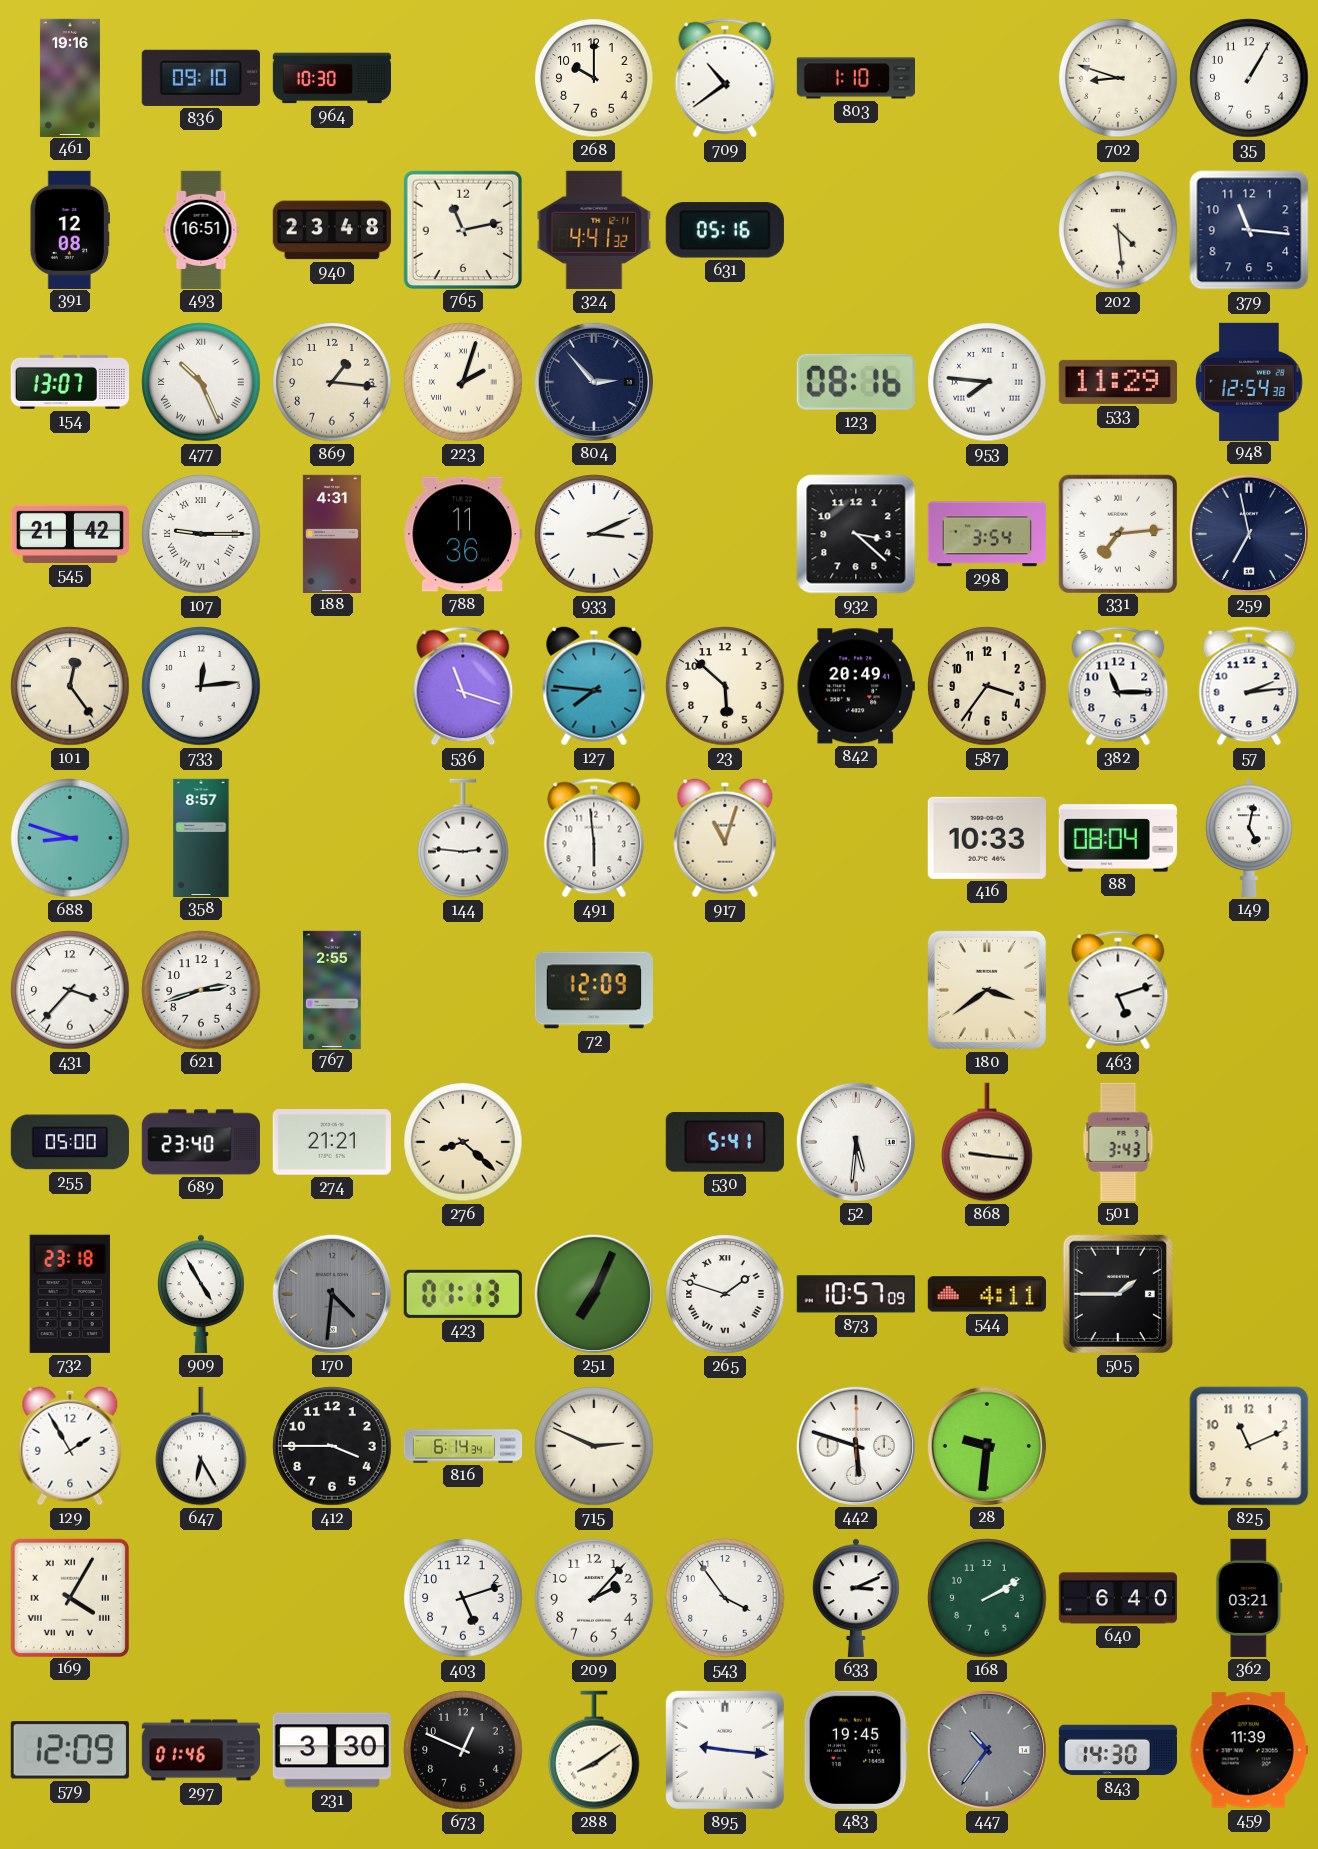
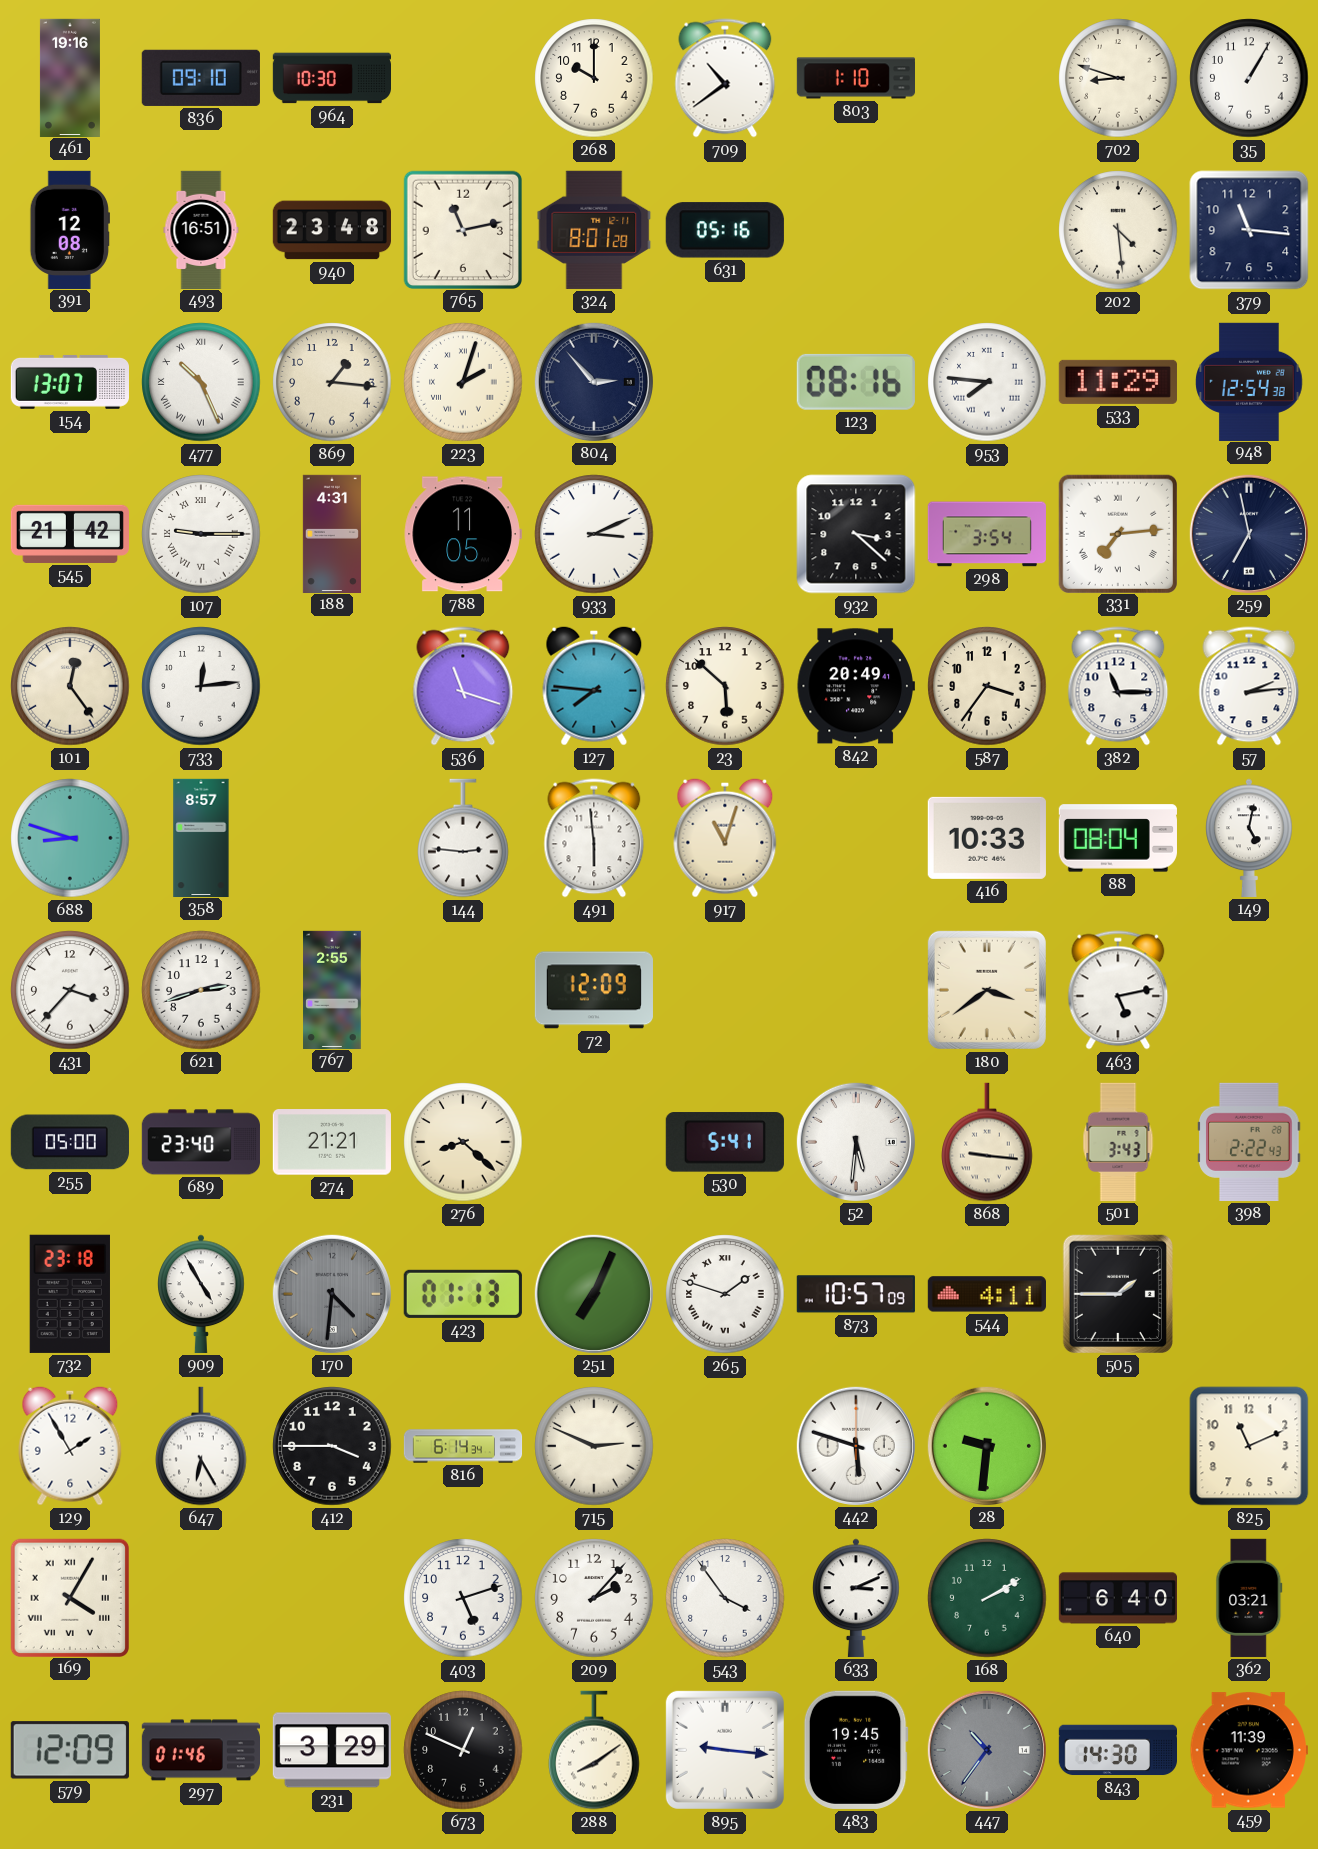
324: 4:41 -> 8:01 (594, 230)
788: 11:36 -> 11:05 (463, 534)
463: 5:12 -> 5:13 (1118, 990)
398: none -> 2:22 (1250, 1142)
231: 3:30 -> 3:29 (332, 1750)
